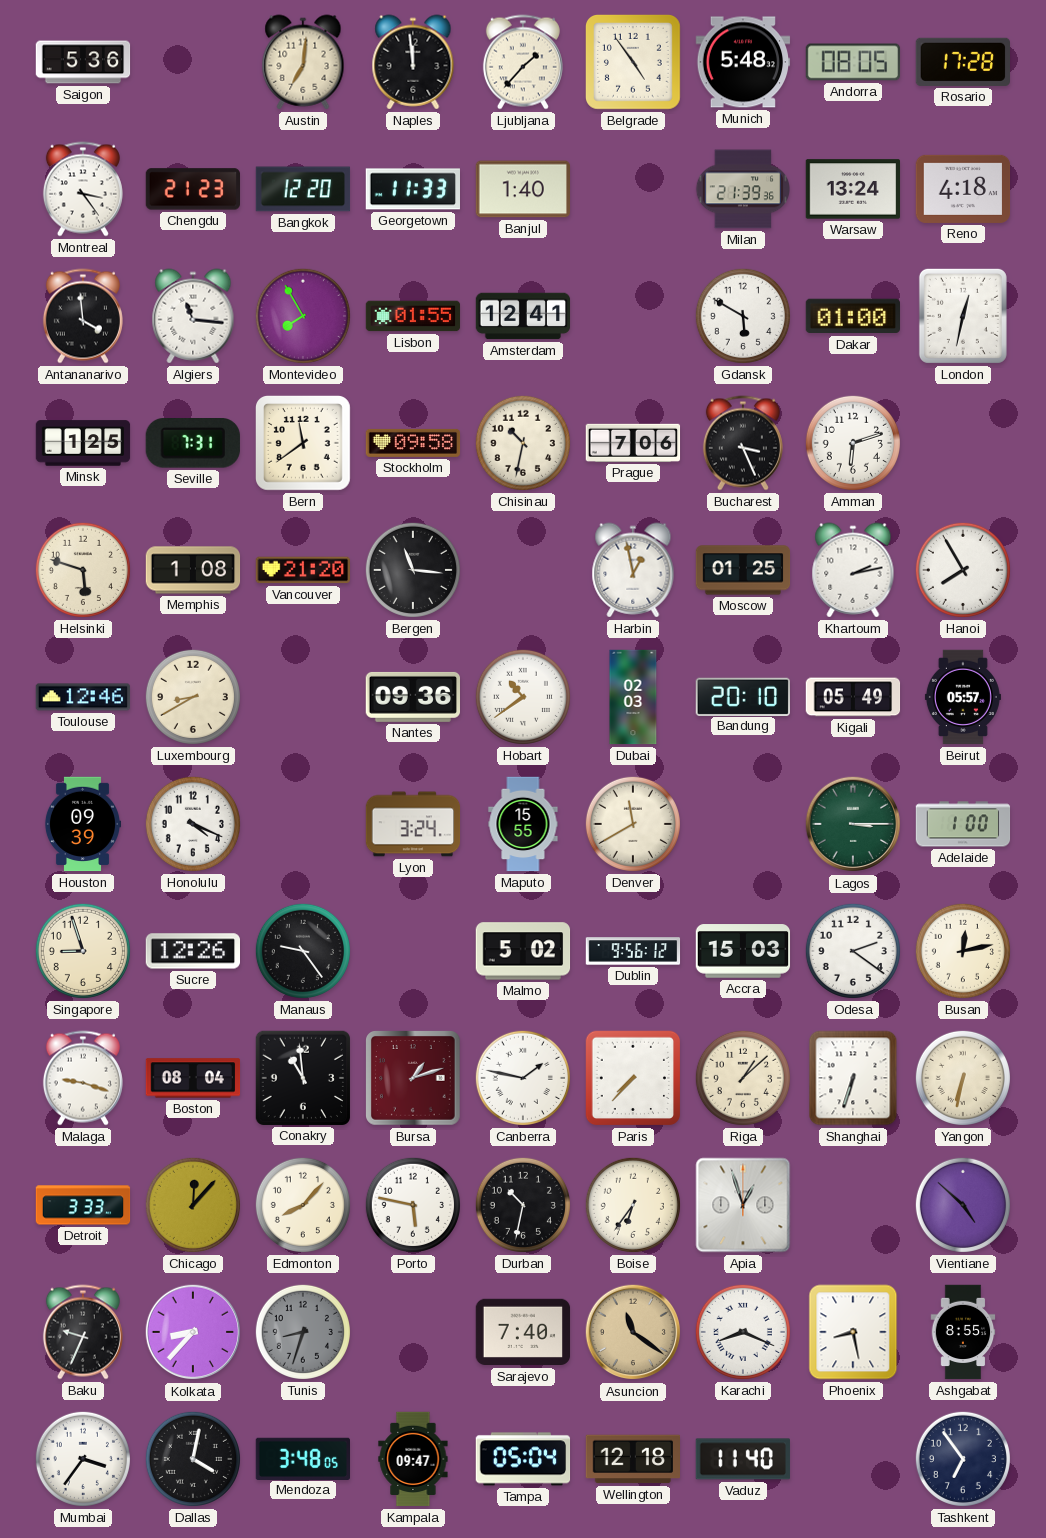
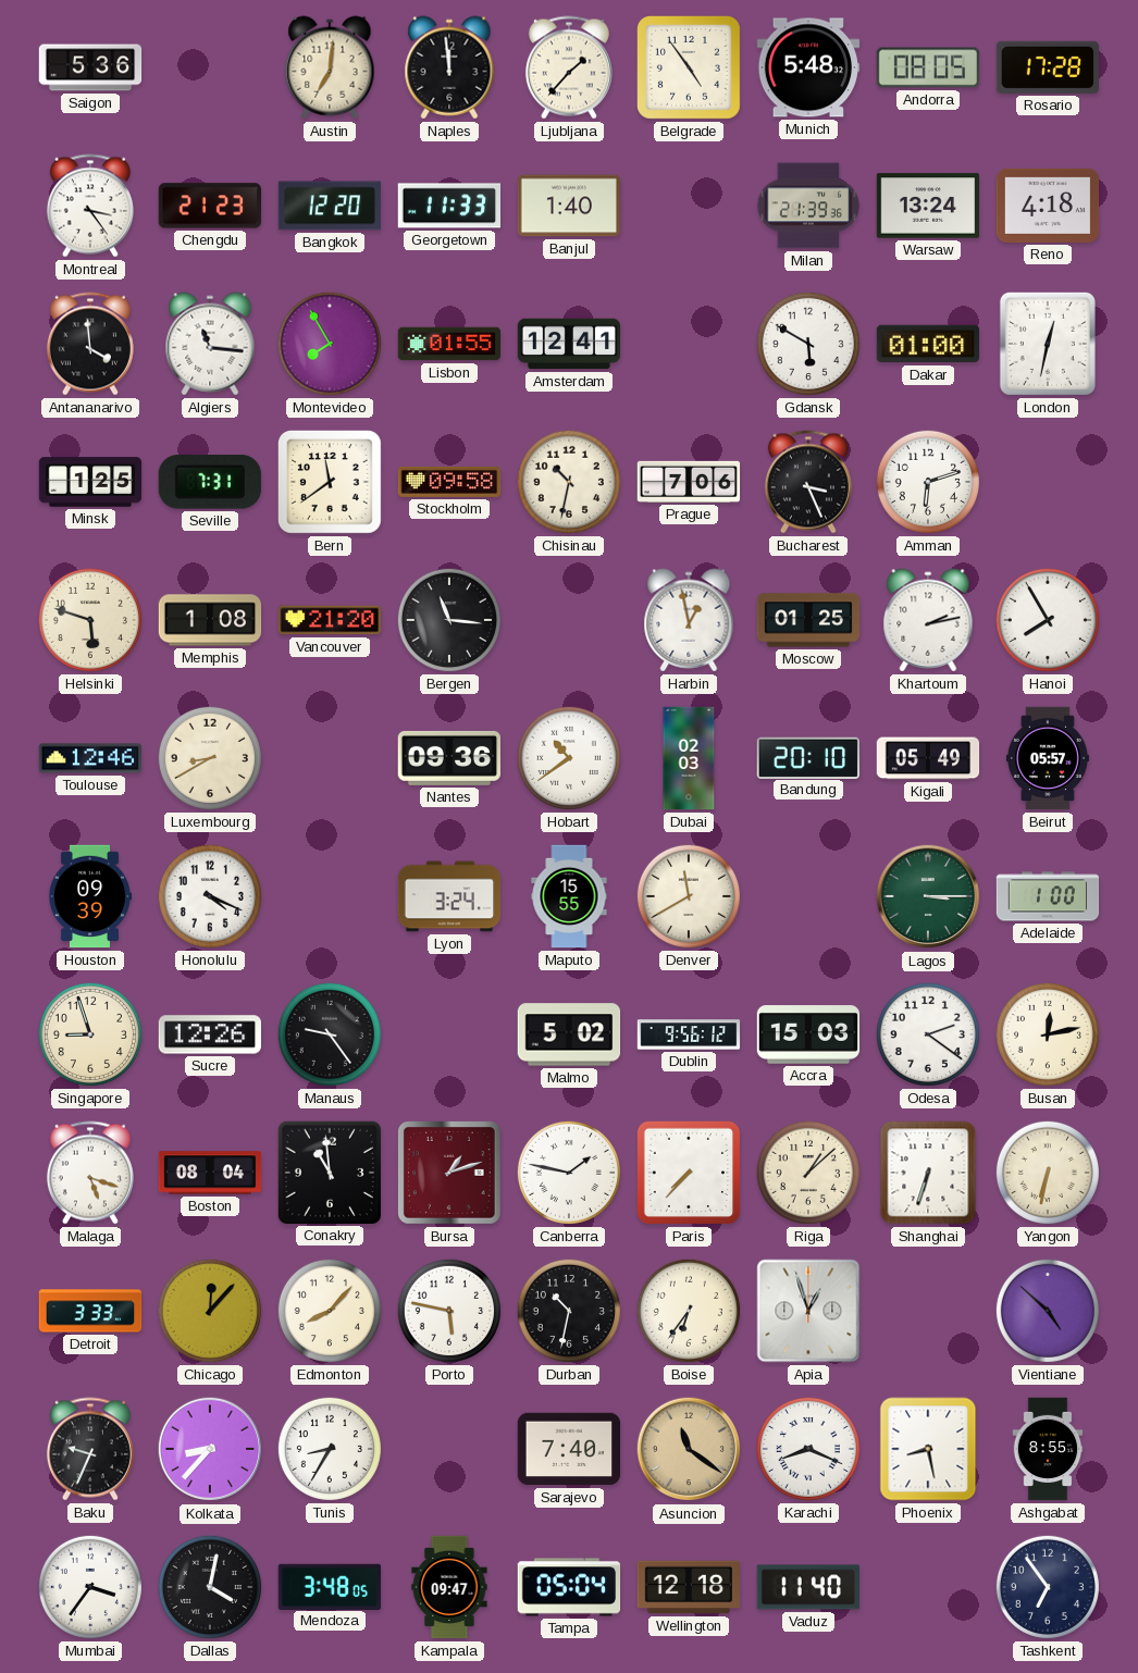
Malaga: 9:18 -> 5:18 (90, 1173)
Tunis: 8:33 -> 8:35 (330, 1449)
Tunis dial: grey -> white (330, 1449)
